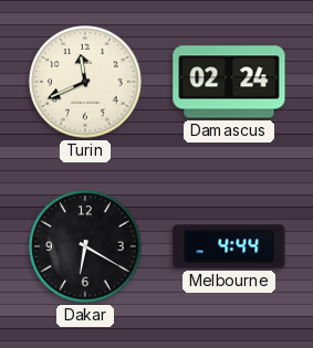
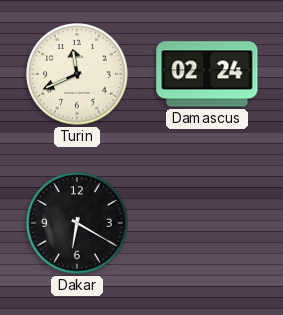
Melbourne: 4:44 -> none (229, 246)
